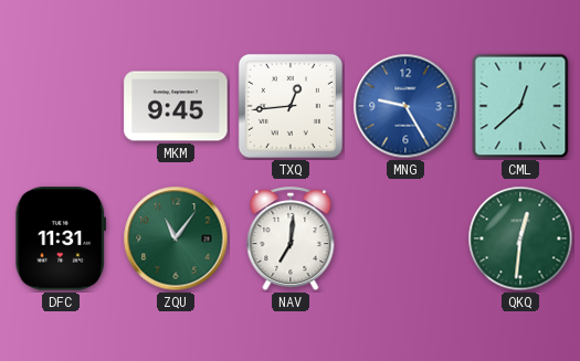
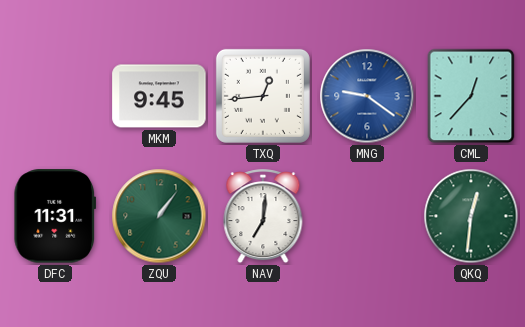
MNG: 9:25 -> 9:21 (367, 96)
CML: 12:38 -> 12:37 (471, 96)
ZQU: 11:06 -> 1:06 (159, 216)
